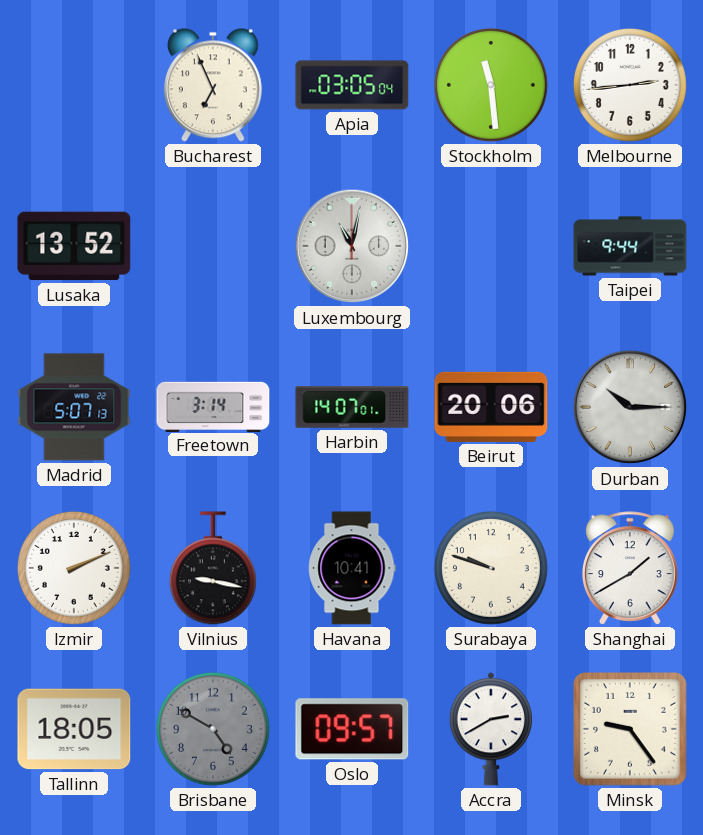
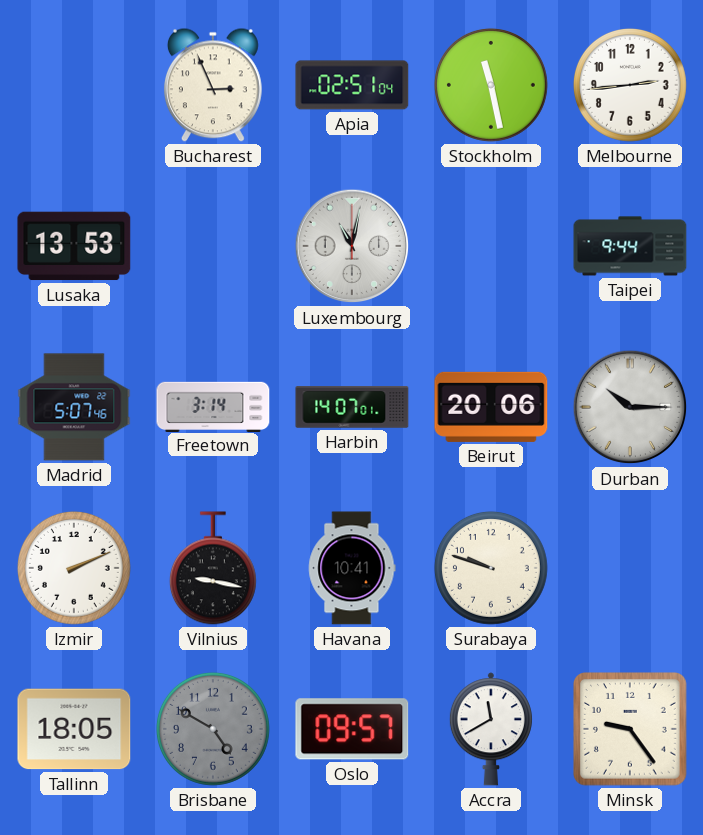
Bucharest: 6:56 -> 2:56 (213, 85)
Apia: 03:05 -> 02:51 (352, 85)
Stockholm: 11:29 -> 11:28 (491, 85)
Lusaka: 13:52 -> 13:53 (74, 246)
Madrid: 5:07:13 -> 5:07:46 (74, 407)
Shanghai: 1:40 -> none (630, 568)
Accra: 2:40 -> 11:40 (491, 729)
